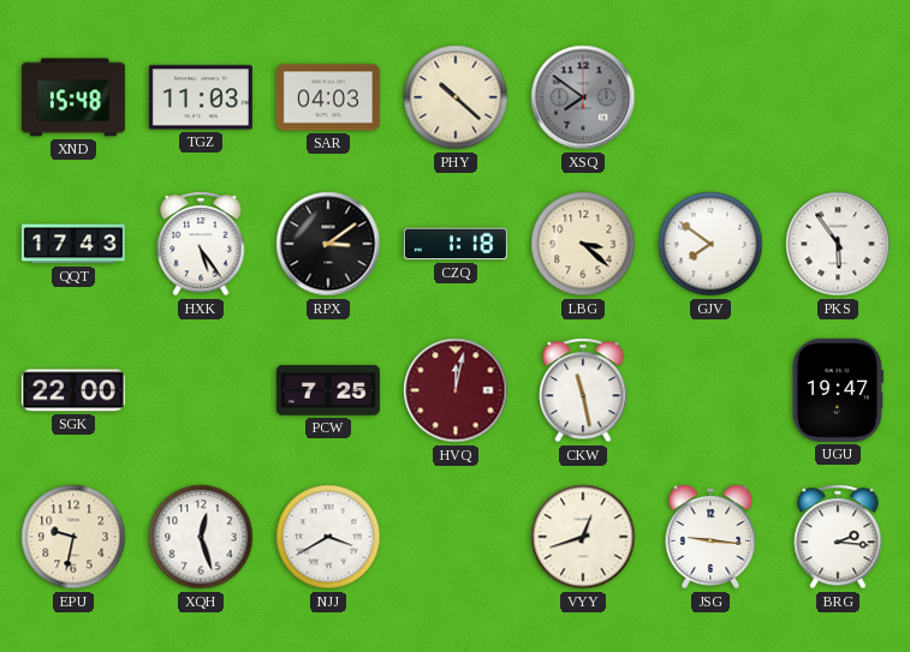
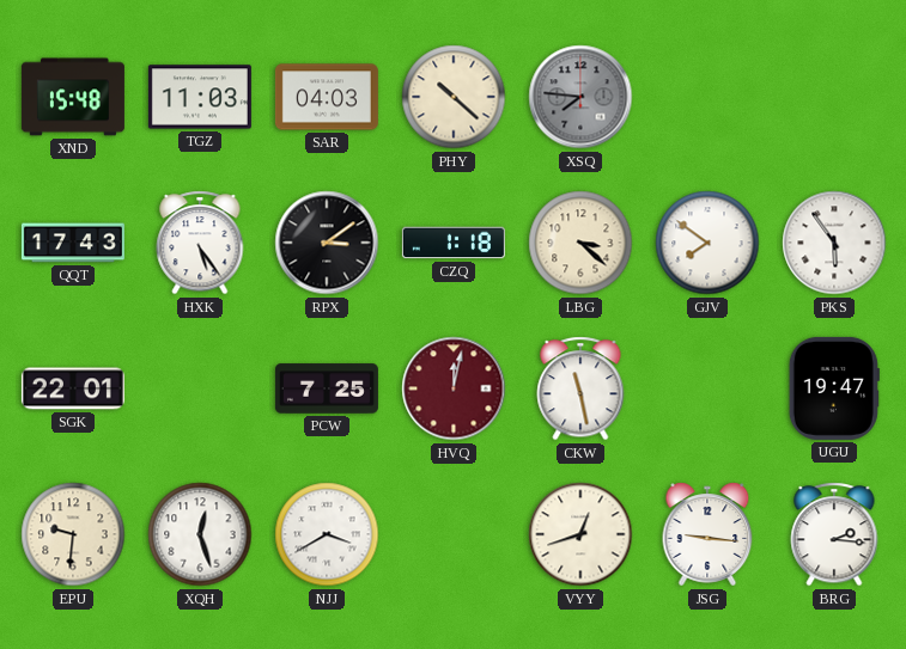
XSQ: 7:51 -> 7:46 (580, 97)
SGK: 22:00 -> 22:01 (73, 388)
EPU: 9:32 -> 9:31 (73, 534)
